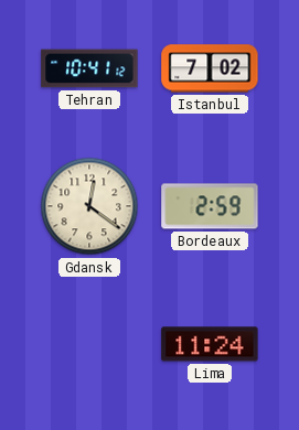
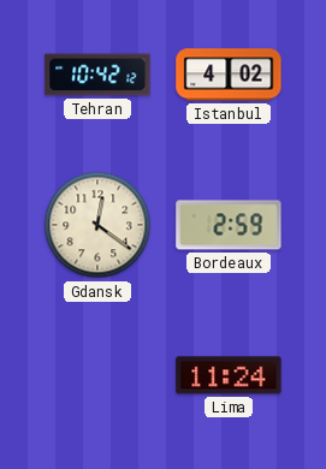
Tehran: 10:41 -> 10:42 (97, 75)
Istanbul: 7:02 -> 4:02 (229, 75)
